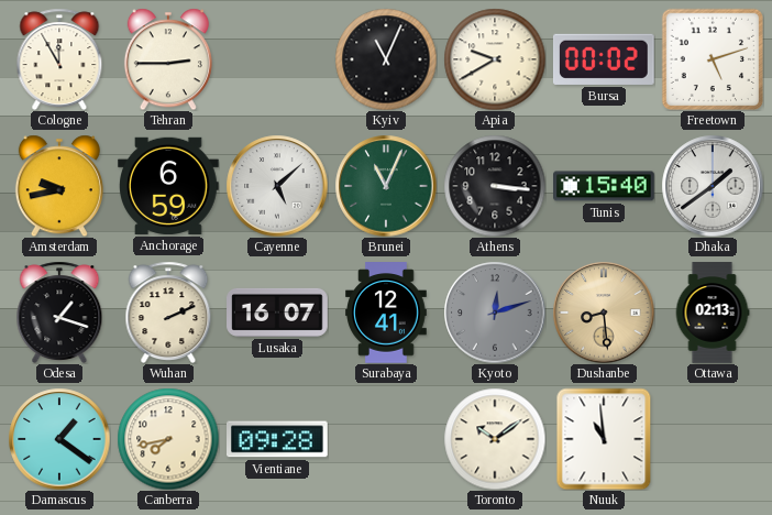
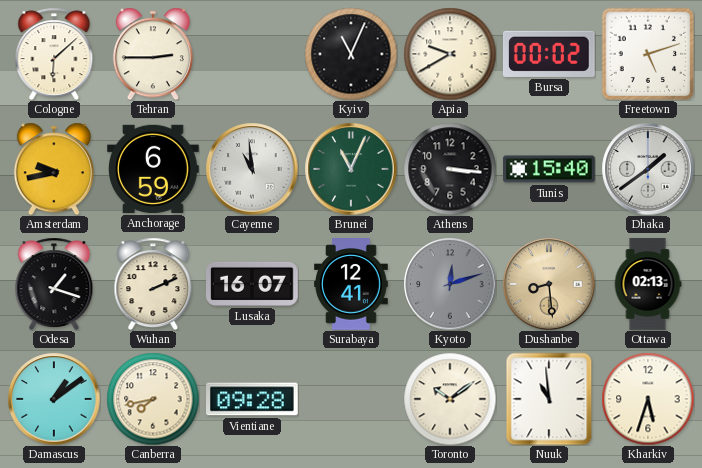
Cologne: 11:55 -> 6:08 (54, 54)
Cayenne: 5:08 -> 10:59 (252, 169)
Damascus: 1:21 -> 1:09 (54, 399)
Kharkiv: none -> 5:33 (648, 399)
